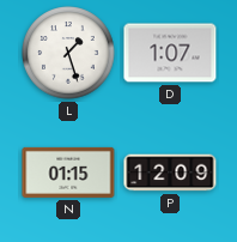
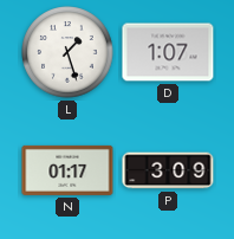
N: 01:15 -> 01:17 (67, 170)
P: 12:09 -> 3:09 (168, 170)
